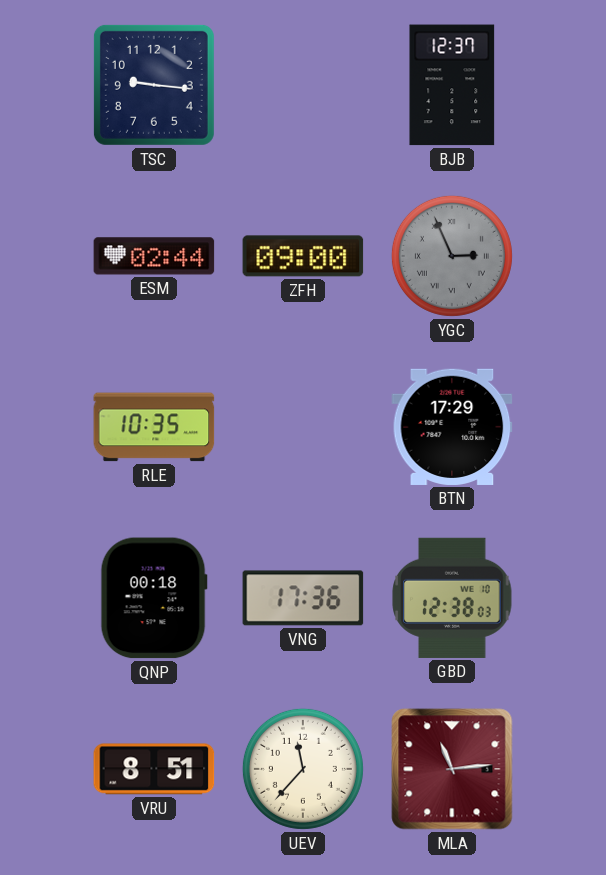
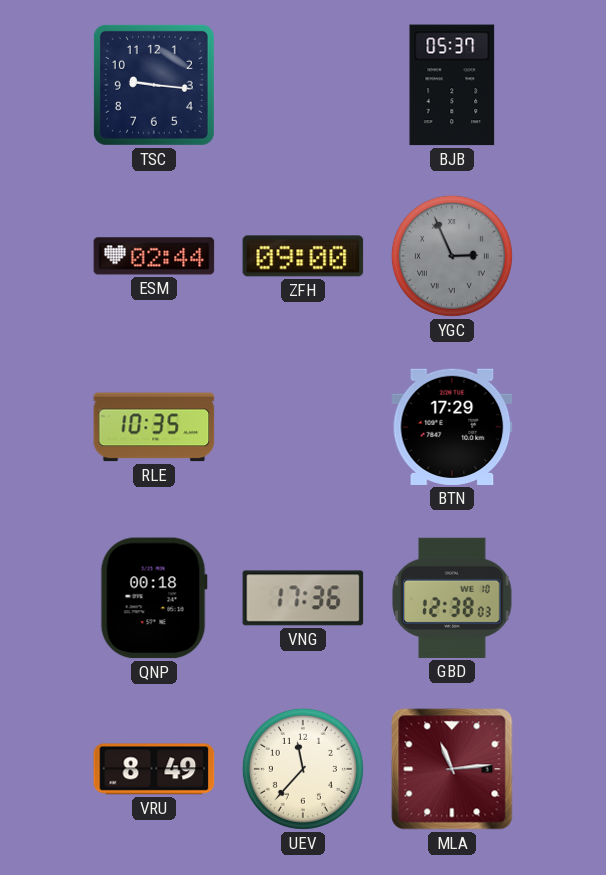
BJB: 12:37 -> 05:37 (452, 85)
VRU: 8:51 -> 8:49 (154, 769)
